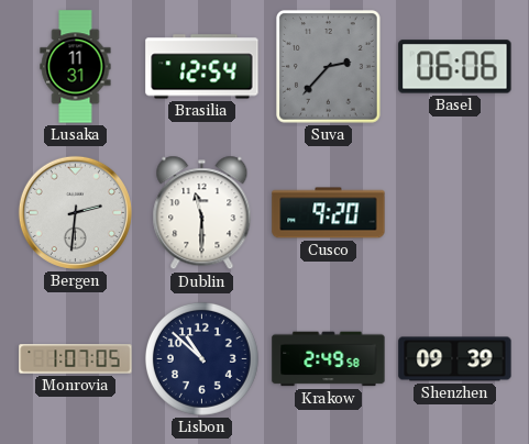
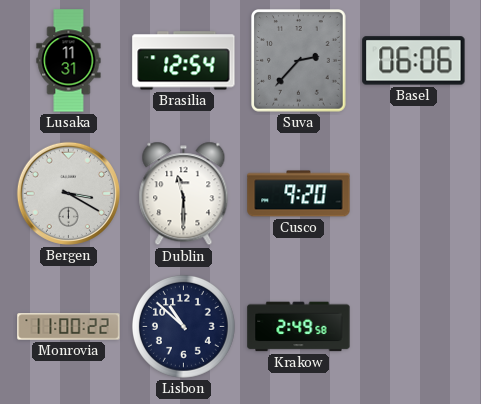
Bergen: 2:31 -> 3:20 (68, 193)
Monrovia: 1:07 -> 11:00 (69, 327)
Shenzhen: 09:39 -> none (455, 359)
